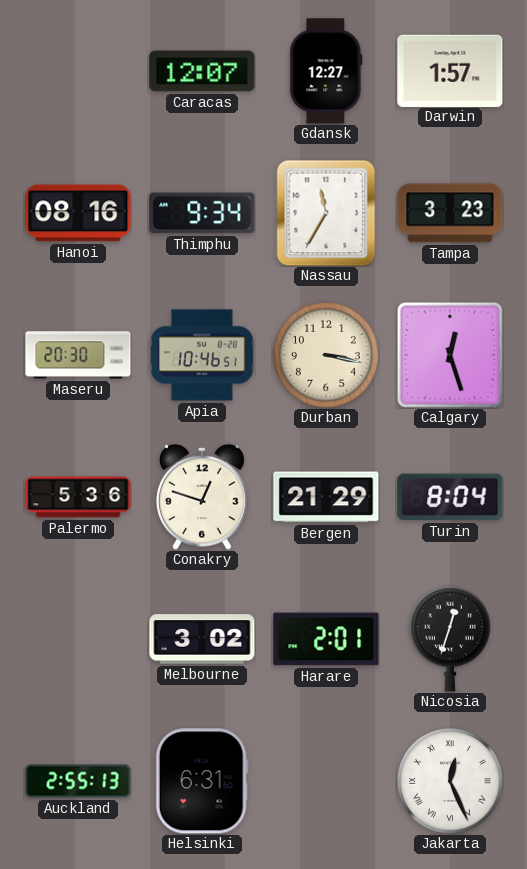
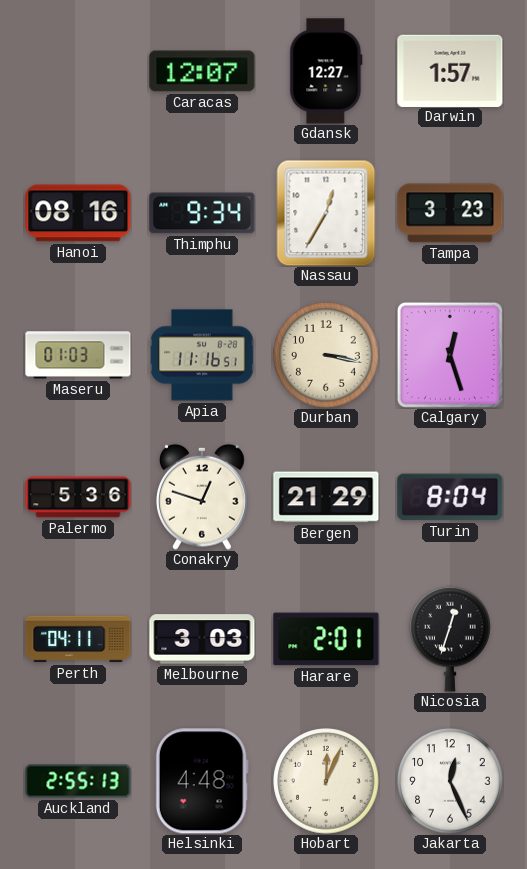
Nassau: 11:35 -> 12:35 (326, 213)
Maseru: 20:30 -> 01:03 (78, 355)
Apia: 10:46 -> 11:16 (202, 355)
Perth: none -> 04:11 (78, 639)
Melbourne: 3:02 -> 3:03 (202, 639)
Helsinki: 6:31 -> 4:48 (202, 781)
Hobart: none -> 12:04 (326, 781)
Jakarta numerals: Roman -> Arabic (450, 781)
